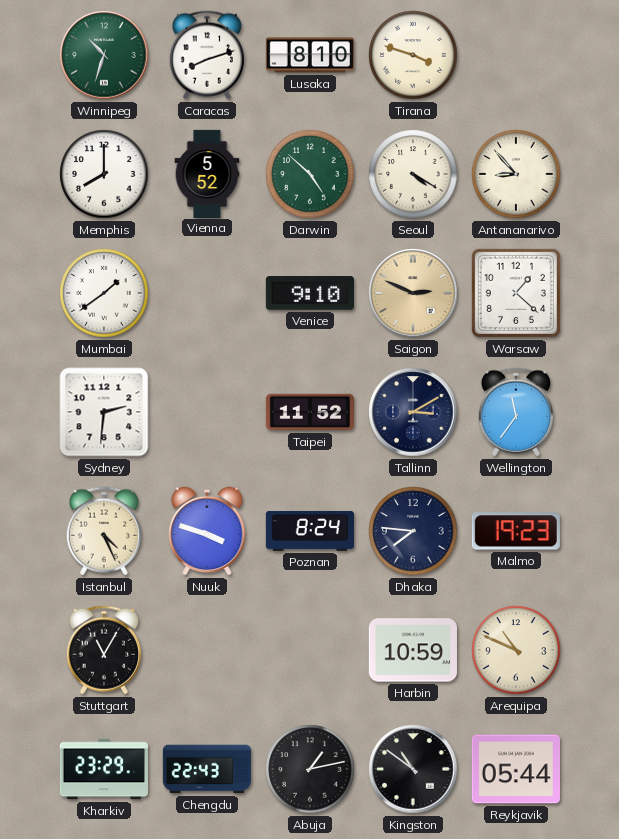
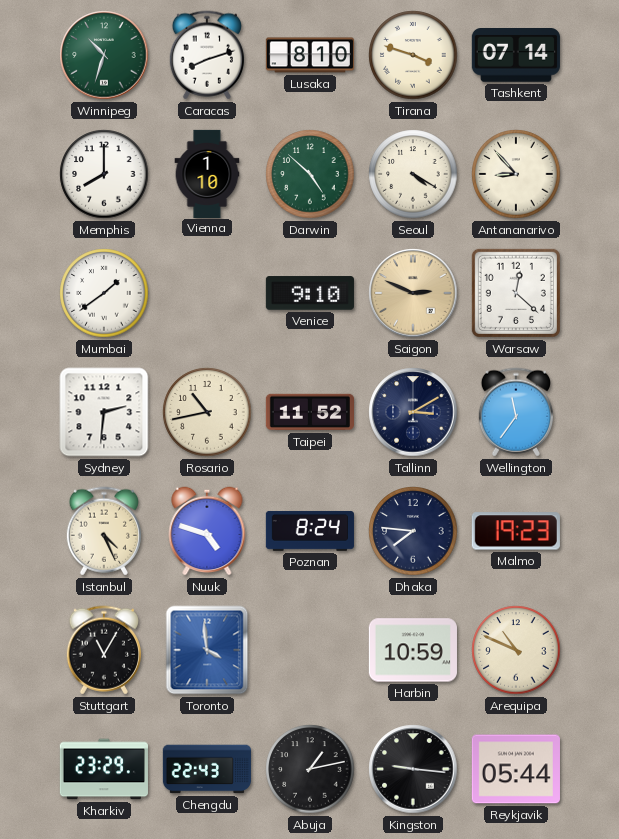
Tashkent: none -> 07:14 (516, 56)
Vienna: 5:52 -> 1:10 (207, 173)
Warsaw: 1:22 -> 12:22 (516, 293)
Rosario: none -> 10:43 (207, 412)
Nuuk: 3:48 -> 4:48 (207, 531)
Toronto: none -> 3:59 (207, 650)
Kingston: 10:51 -> 9:16 (413, 769)
